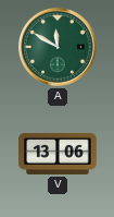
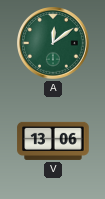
A: 11:50 -> 12:09 (54, 44)
